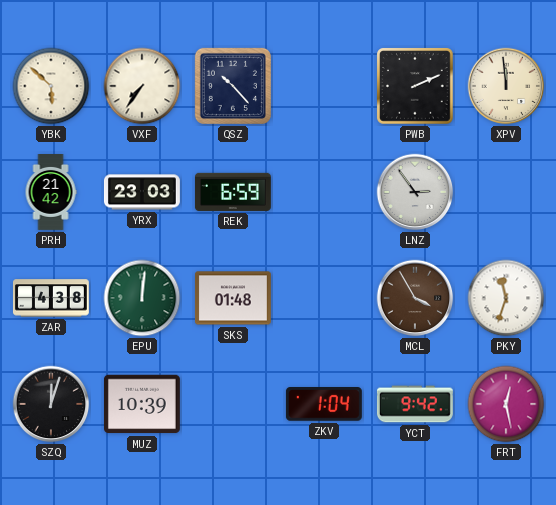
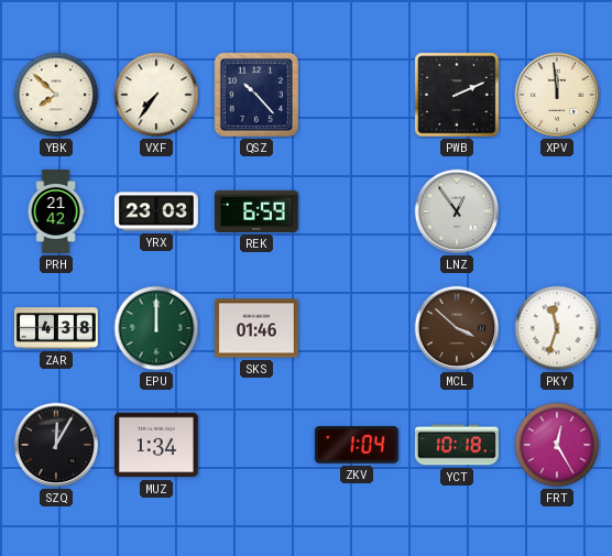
YBK: 5:52 -> 7:52 (56, 95)
LNZ: 2:54 -> 12:54 (457, 211)
EPU: 12:01 -> 12:00 (156, 328)
SKS: 01:48 -> 01:46 (256, 328)
MCL: 3:55 -> 3:52 (457, 328)
SZQ: 12:03 -> 12:05 (56, 445)
MUZ: 10:39 -> 1:34 (156, 445)
YCT: 9:42 -> 10:18 (457, 445)
FRT: 12:28 -> 12:25 (557, 445)
